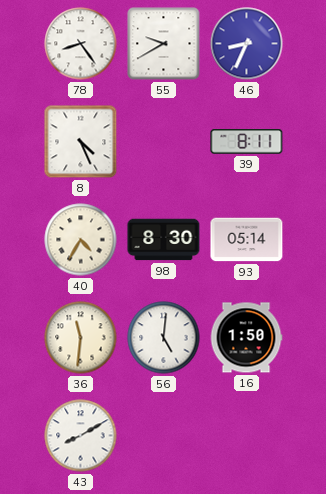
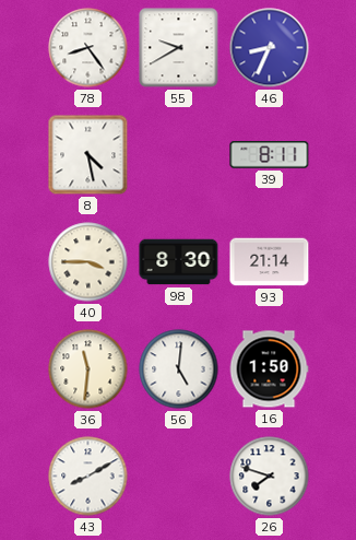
8: 4:26 -> 4:28 (88, 155)
40: 4:35 -> 3:45 (88, 262)
93: 05:14 -> 21:14 (270, 262)
26: none -> 7:48 (270, 477)
